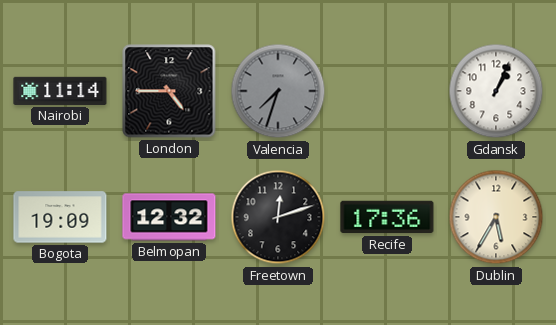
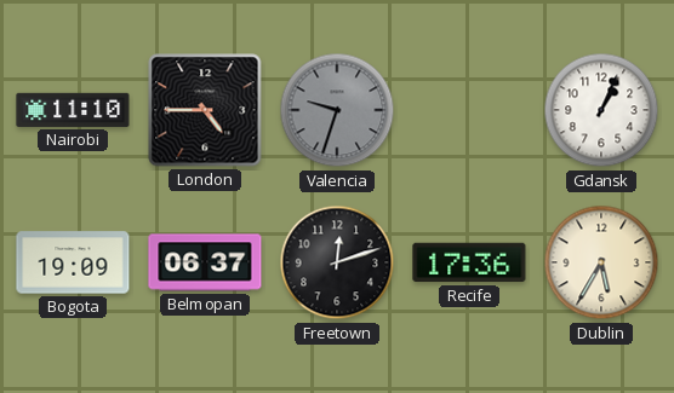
Nairobi: 11:14 -> 11:10 (73, 110)
Valencia: 7:33 -> 9:33 (337, 110)
Belmopan: 12:32 -> 06:37 (205, 262)
